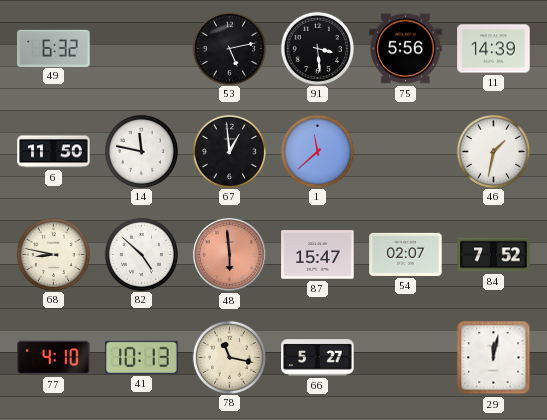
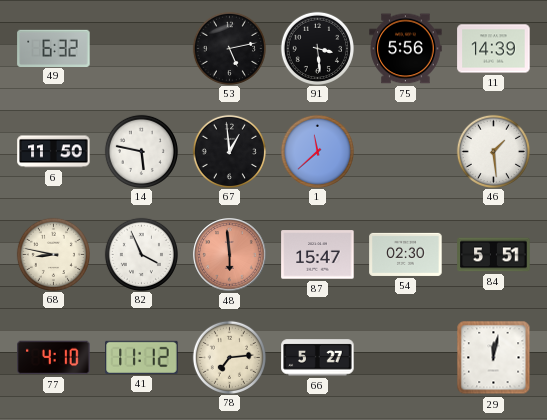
14: 11:47 -> 5:47 (141, 151)
46: 1:32 -> 1:29 (493, 151)
82: 4:52 -> 3:56 (141, 254)
54: 02:07 -> 02:30 (406, 254)
84: 7:52 -> 5:51 (494, 255)
41: 10:13 -> 11:12 (142, 357)
78: 11:17 -> 7:14 (229, 357)
